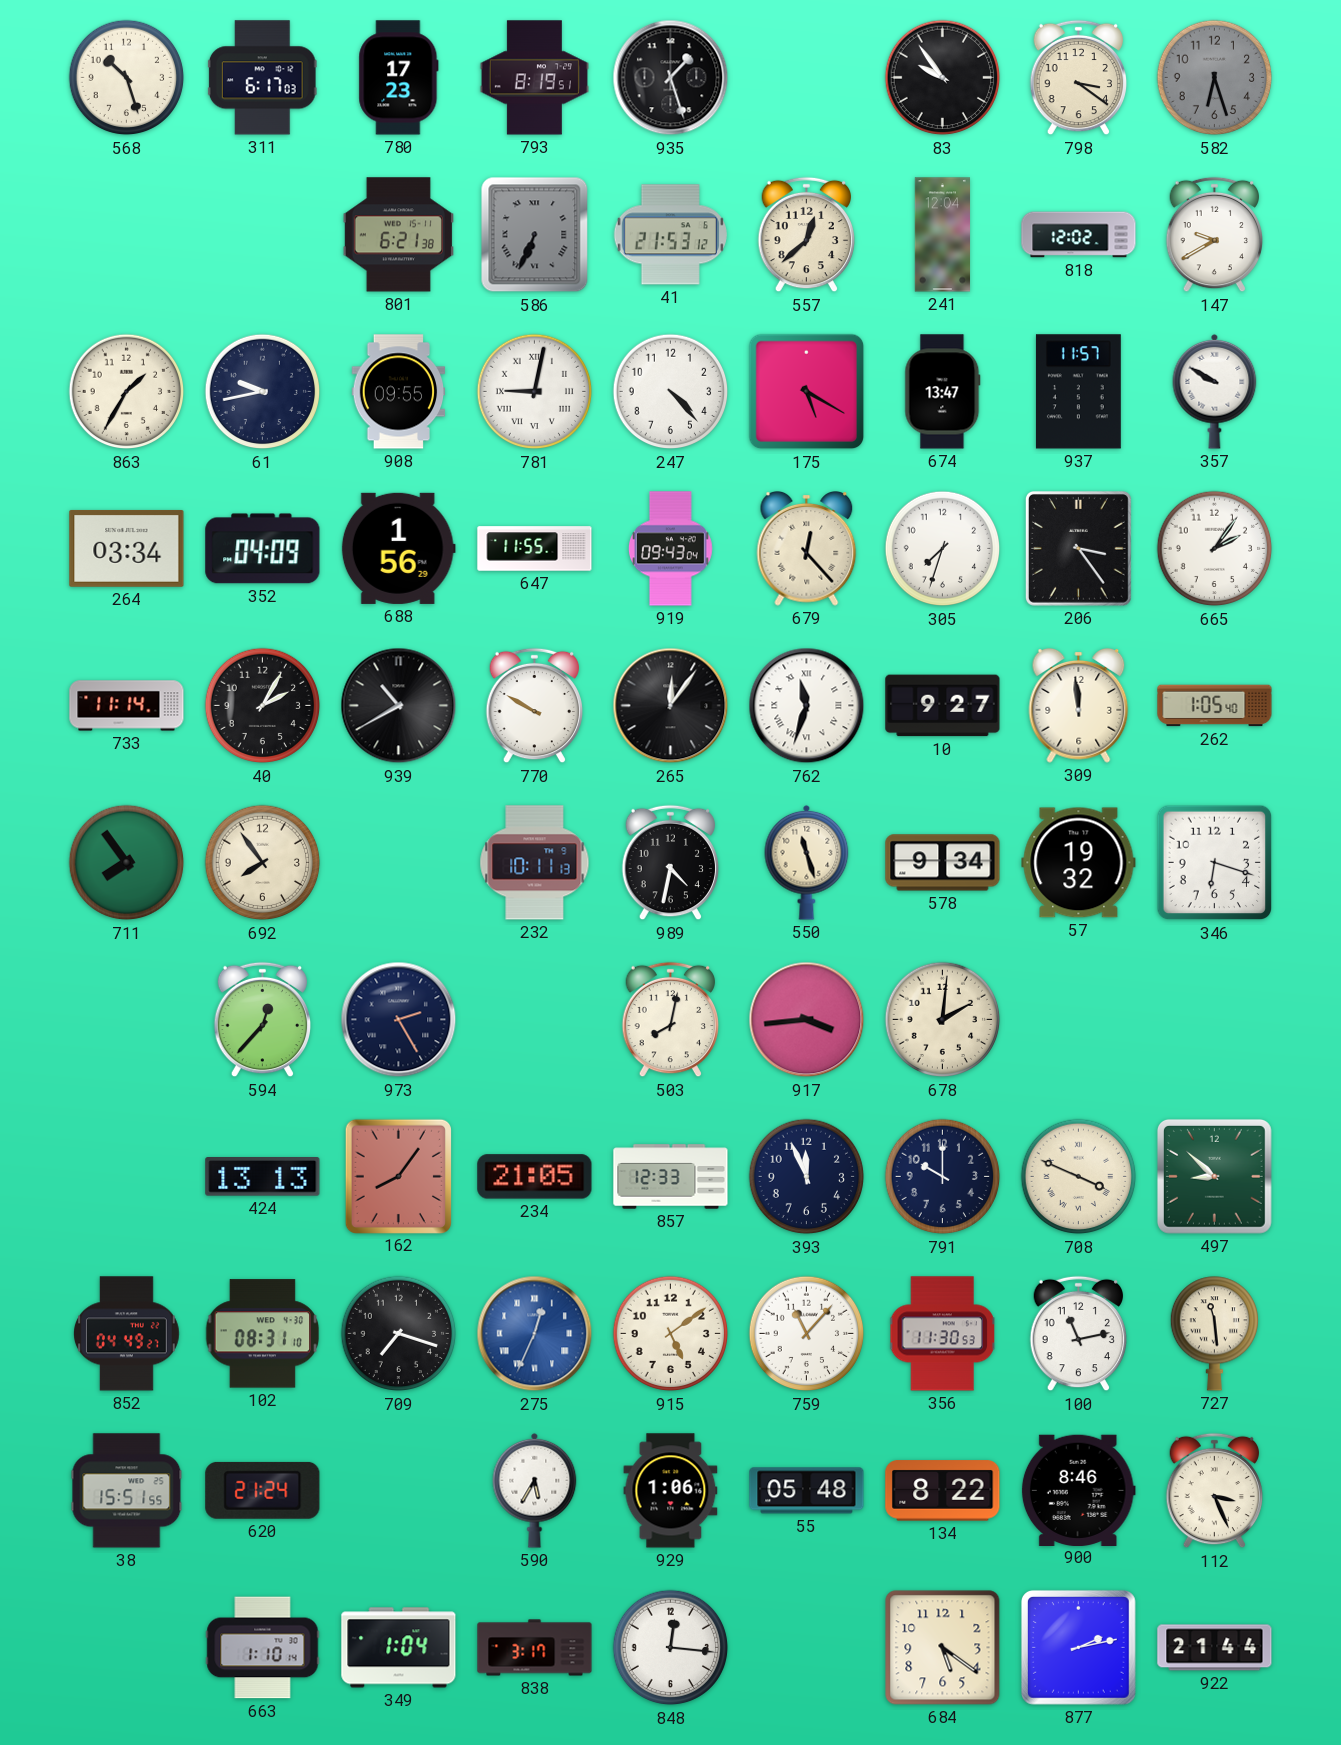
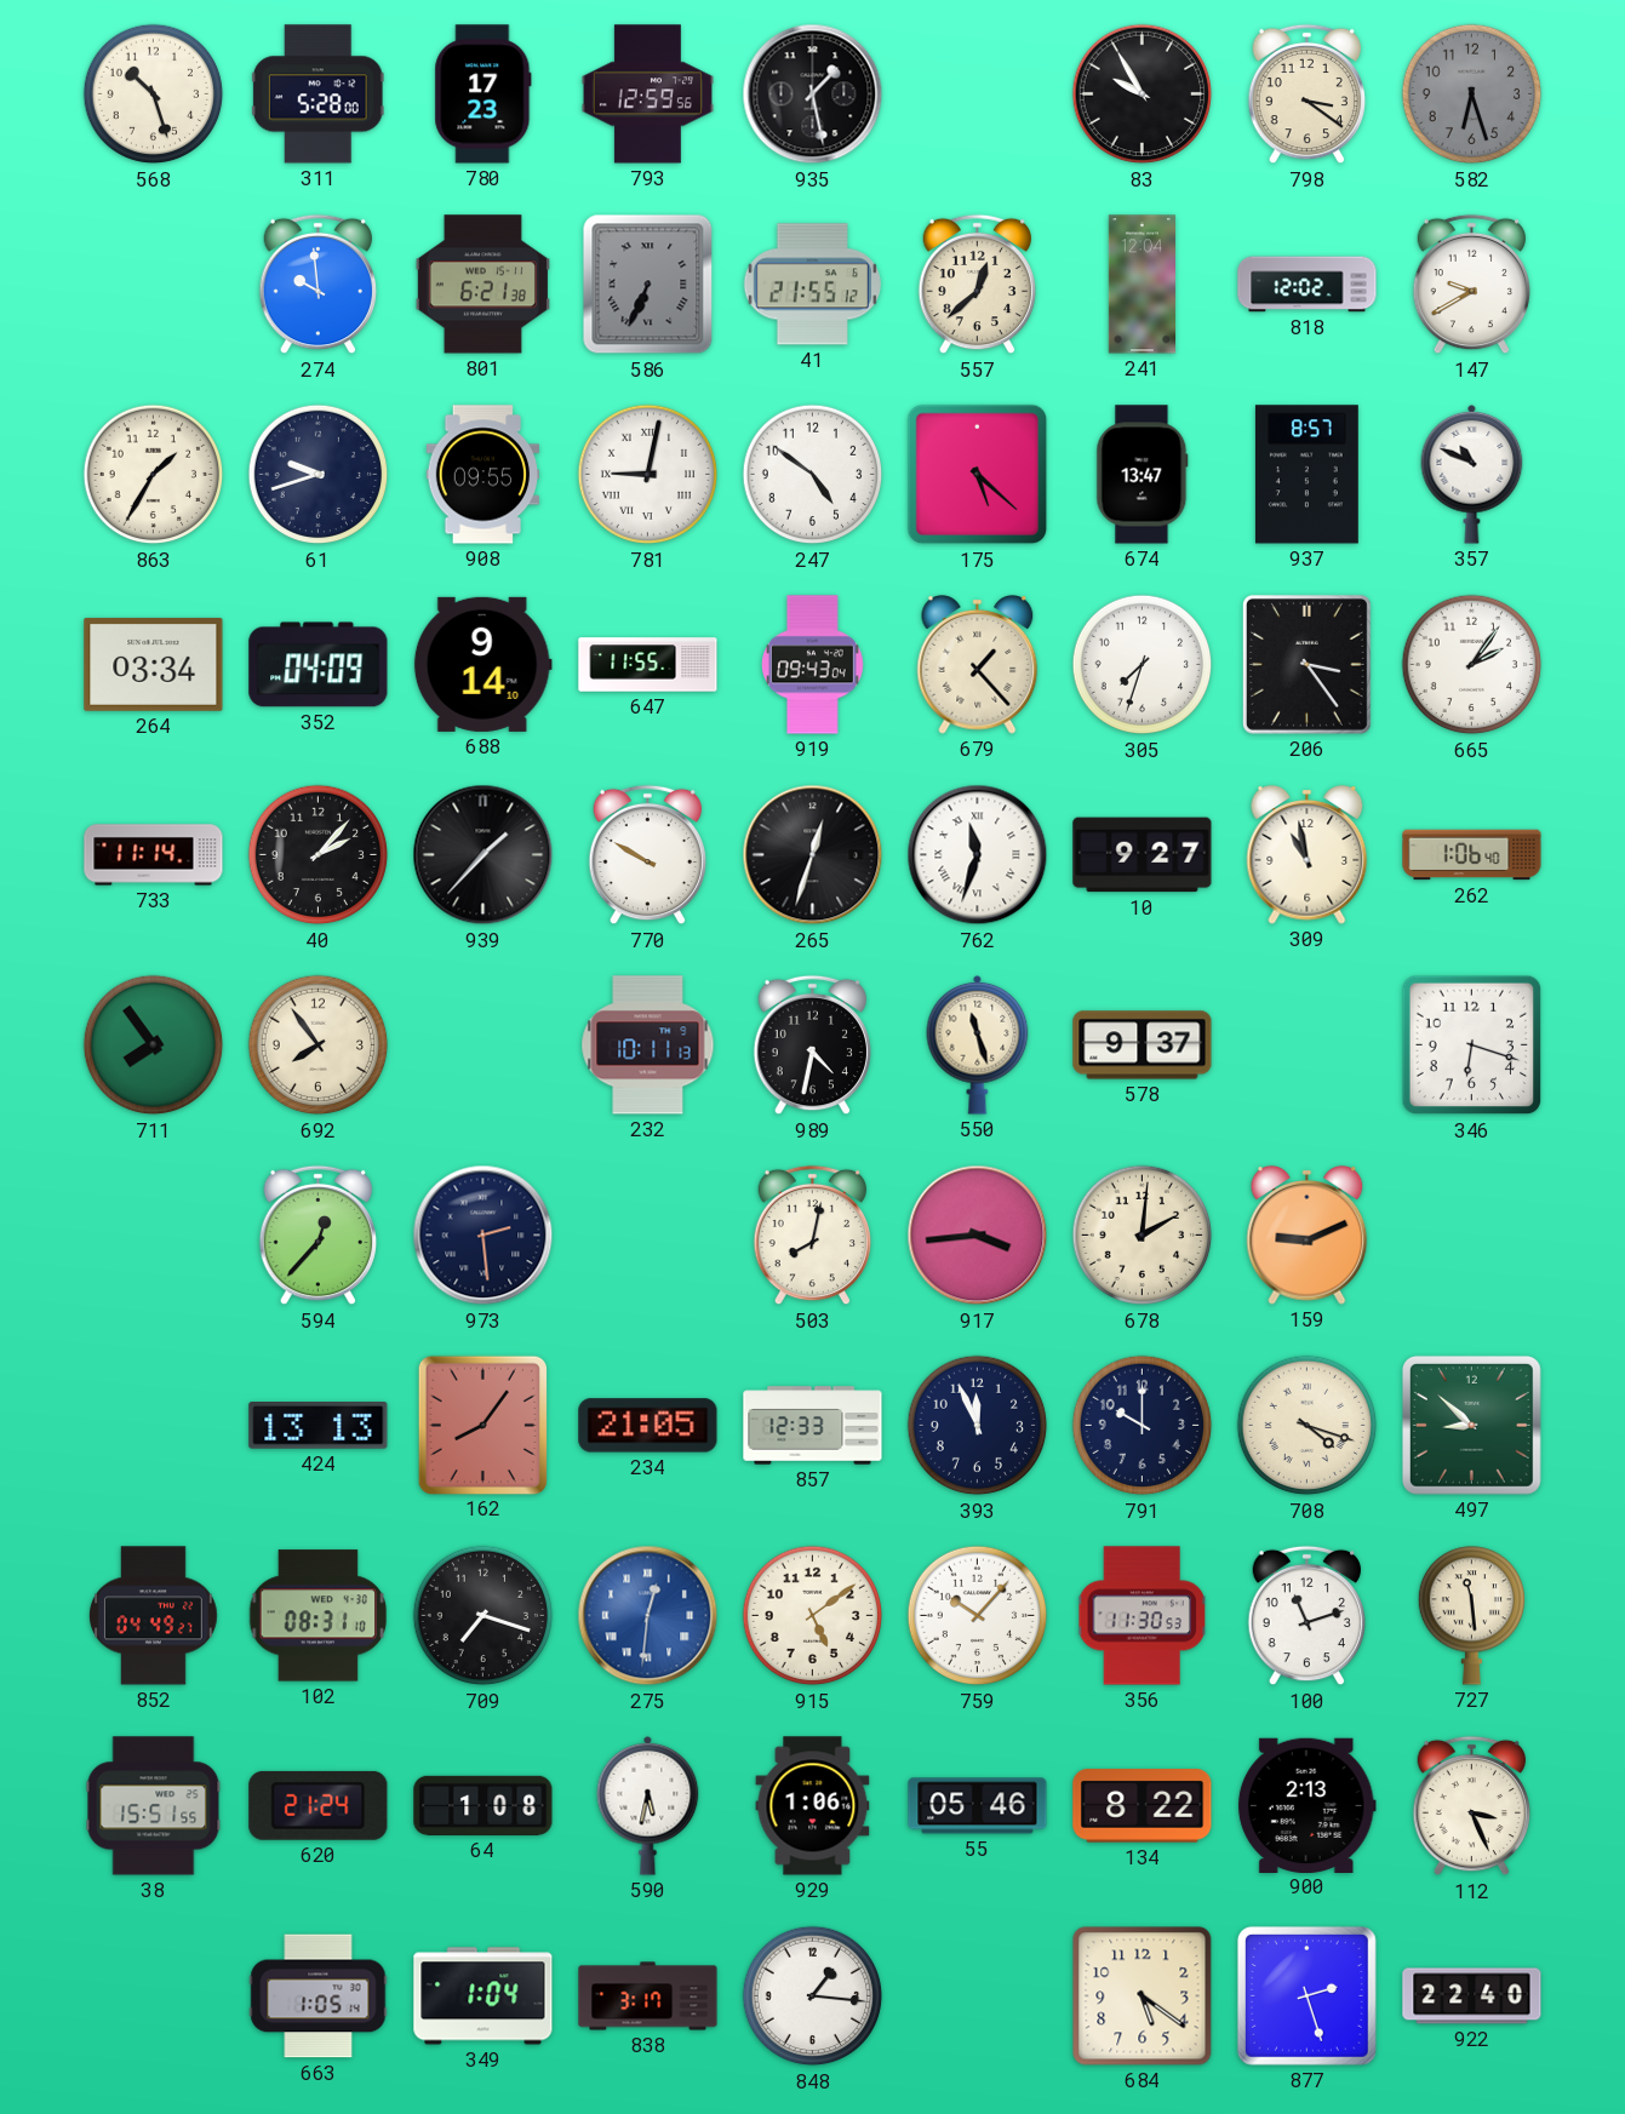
311: 6:17 -> 5:28 (317, 94)
793: 8:19 -> 12:59 (647, 94)
935: 1:27 -> 1:28 (813, 94)
83: 9:54 -> 9:55 (1143, 94)
274: none -> 9:59 (317, 285)
41: 21:53 -> 21:55 (812, 285)
61: 9:43 -> 9:42 (319, 475)
247: 4:23 -> 4:51 (813, 475)
175: 5:20 -> 5:22 (978, 475)
937: 11:57 -> 8:57 (1306, 475)
357: 9:50 -> 10:49 (1472, 474)
688: 1:56 -> 9:14 (482, 664)
679: 12:23 -> 1:23 (978, 665)
40: 2:05 -> 2:07 (319, 855)
939: 10:40 -> 1:37 (484, 855)
265: 12:06 -> 12:33 (813, 855)
309: 11:59 -> 10:58 (1308, 855)
262: 1:05 -> 1:06 (1472, 855)
578: 9:34 -> 9:37 (1143, 1045)
57: 19:32 -> none (1079, 863)
973: 2:25 -> 2:29 (484, 1236)
159: none -> 9:11 (1308, 1236)
708: 3:49 -> 4:18 (1308, 1426)
275: 12:34 -> 12:31 (648, 1616)
759: 11:07 -> 10:07 (978, 1616)
100: 11:13 -> 11:12 (1306, 1616)
64: none -> 1:08 (484, 1805)
590: 5:35 -> 5:32 (648, 1805)
55: 05:48 -> 05:46 (978, 1806)
900: 8:46 -> 2:13 (1306, 1805)
663: 1:10 -> 1:05 (319, 1996)
848: 12:16 -> 1:16 (813, 1996)
877: 2:13 -> 2:27 (1306, 1995)
922: 21:44 -> 22:40 (1472, 1996)
